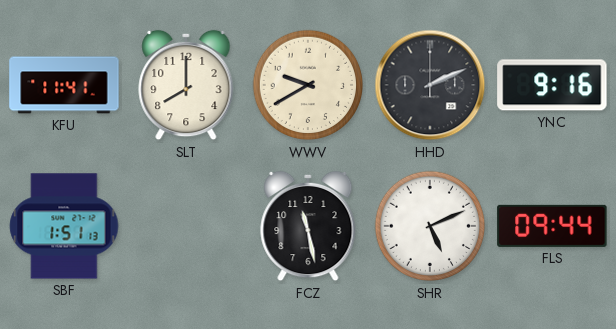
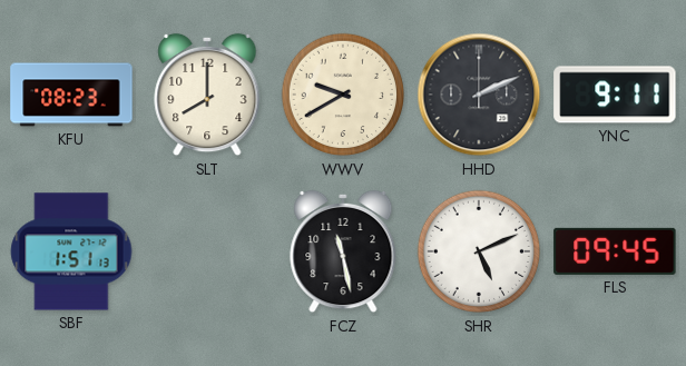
KFU: 11:41 -> 08:23 (71, 95)
YNC: 9:16 -> 9:11 (615, 95)
FLS: 09:44 -> 09:45 (615, 251)
